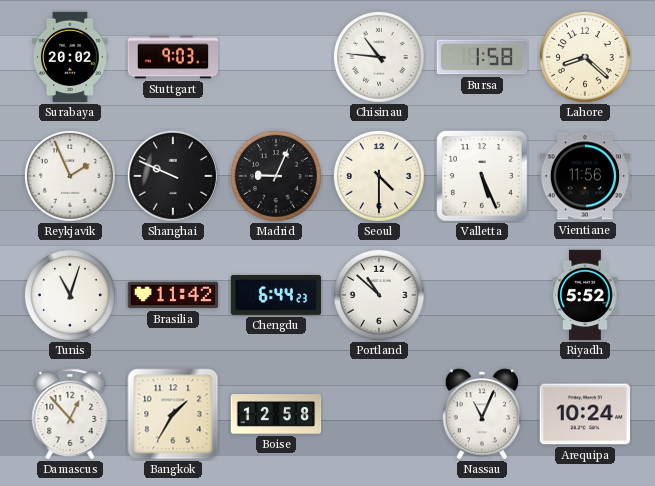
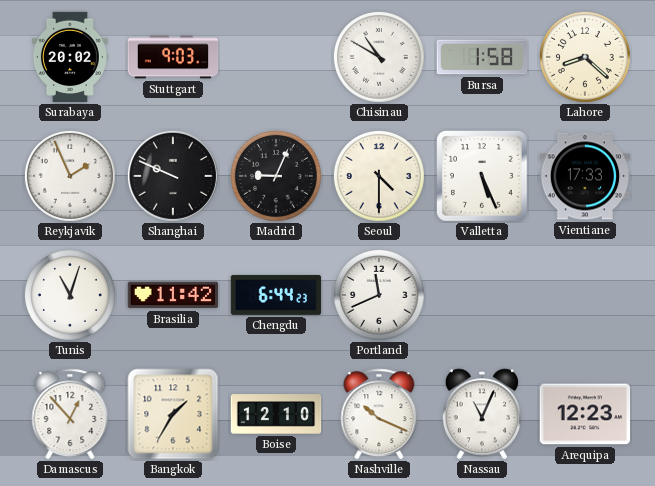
Chisinau: 10:46 -> 10:50 (379, 57)
Vientiane: 11:56 -> 17:33 (585, 176)
Portland: 10:52 -> 11:41 (379, 295)
Riyadh: 5:52 -> none (585, 295)
Boise: 12:58 -> 12:10 (276, 414)
Nashville: none -> 10:19 (379, 414)
Arequipa: 10:24 -> 12:23 (585, 414)
